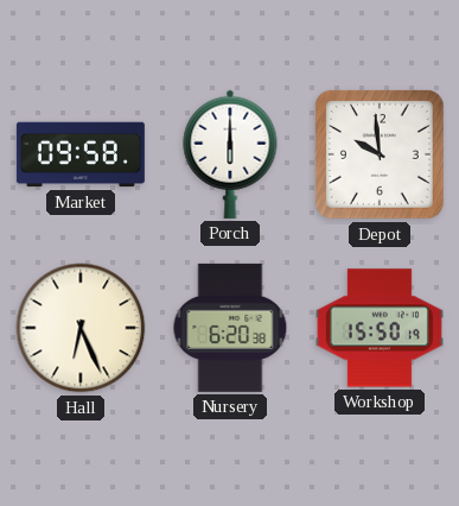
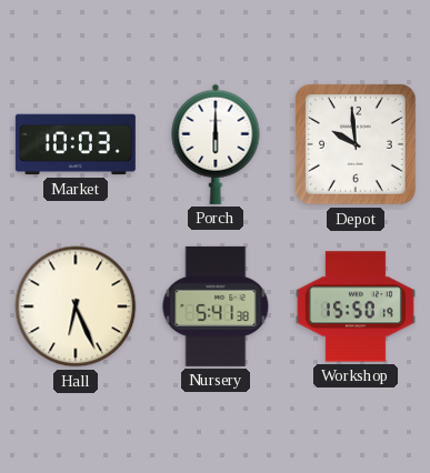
Market: 09:58 -> 10:03 (76, 144)
Nursery: 6:20 -> 5:41 (216, 306)
